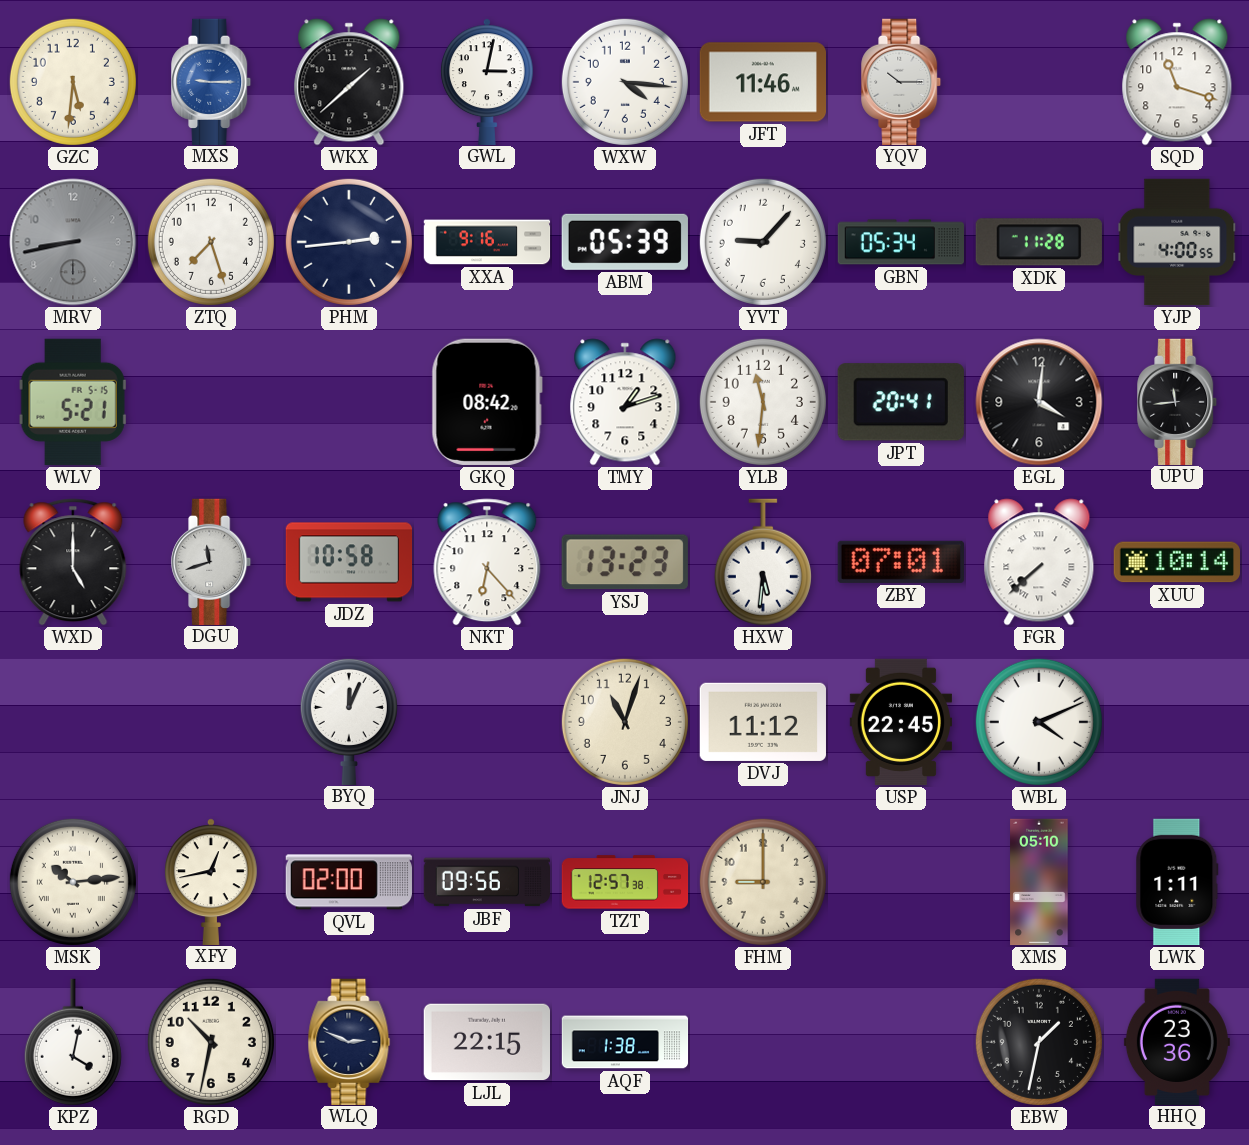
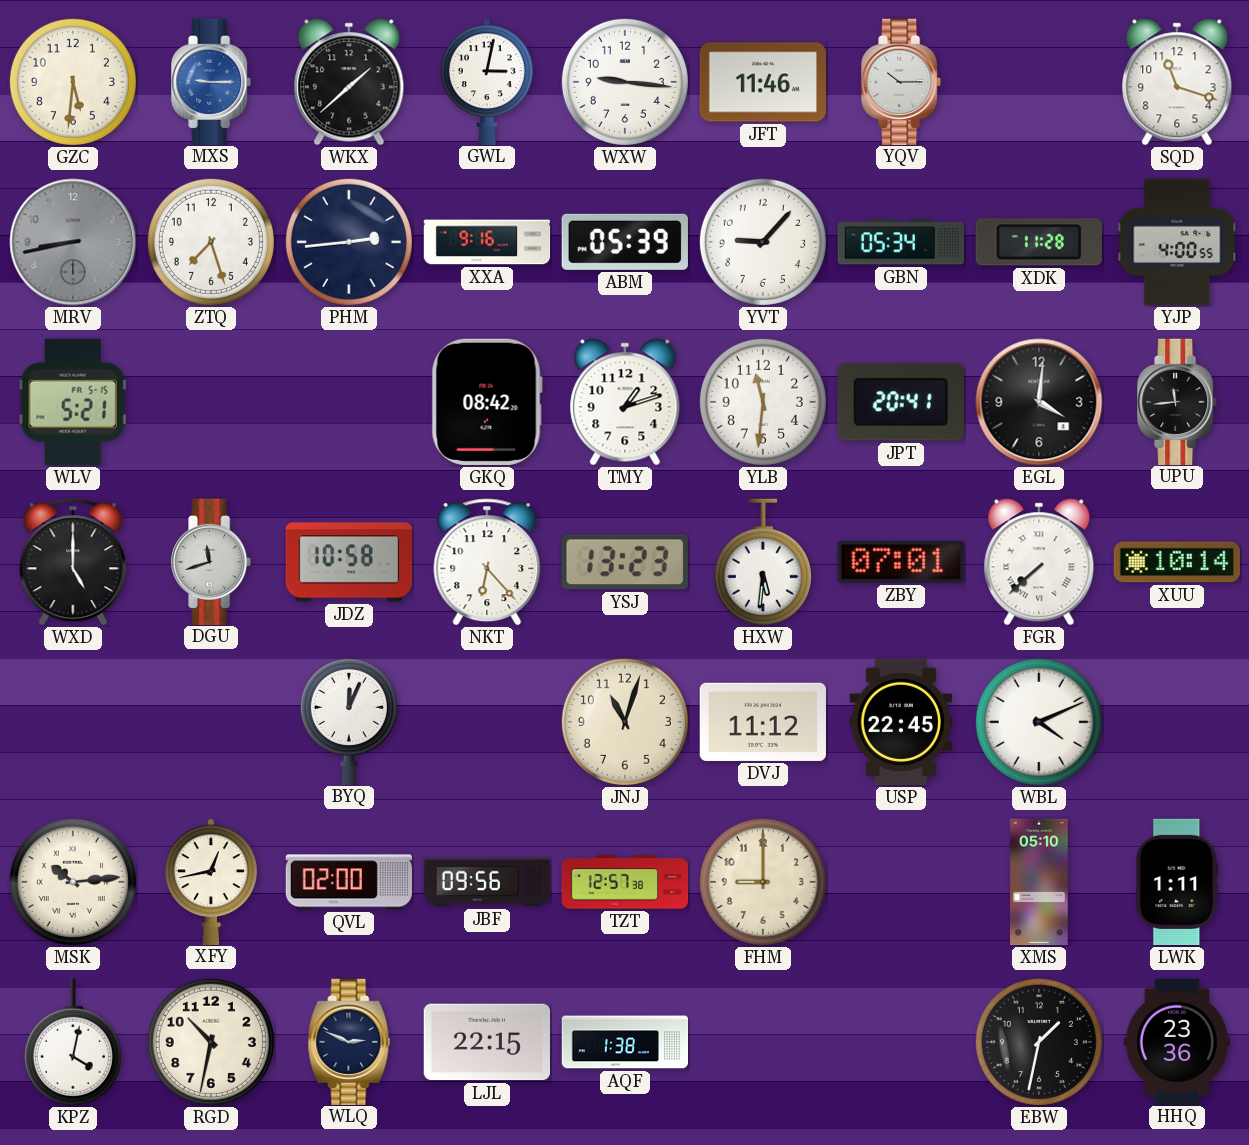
WXW: 4:16 -> 9:16 (625, 82)
